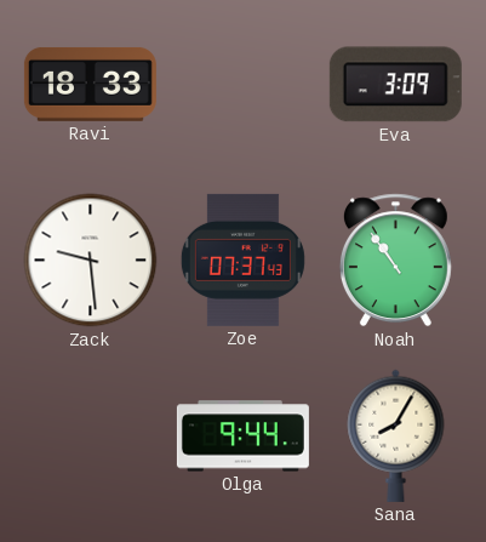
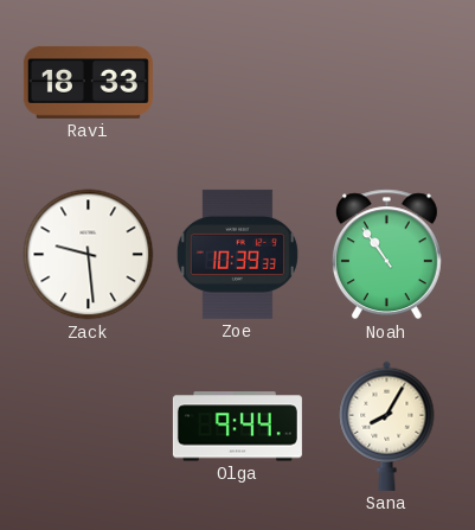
Eva: 3:09 -> none (395, 85)
Zoe: 07:37 -> 10:39 (237, 254)
